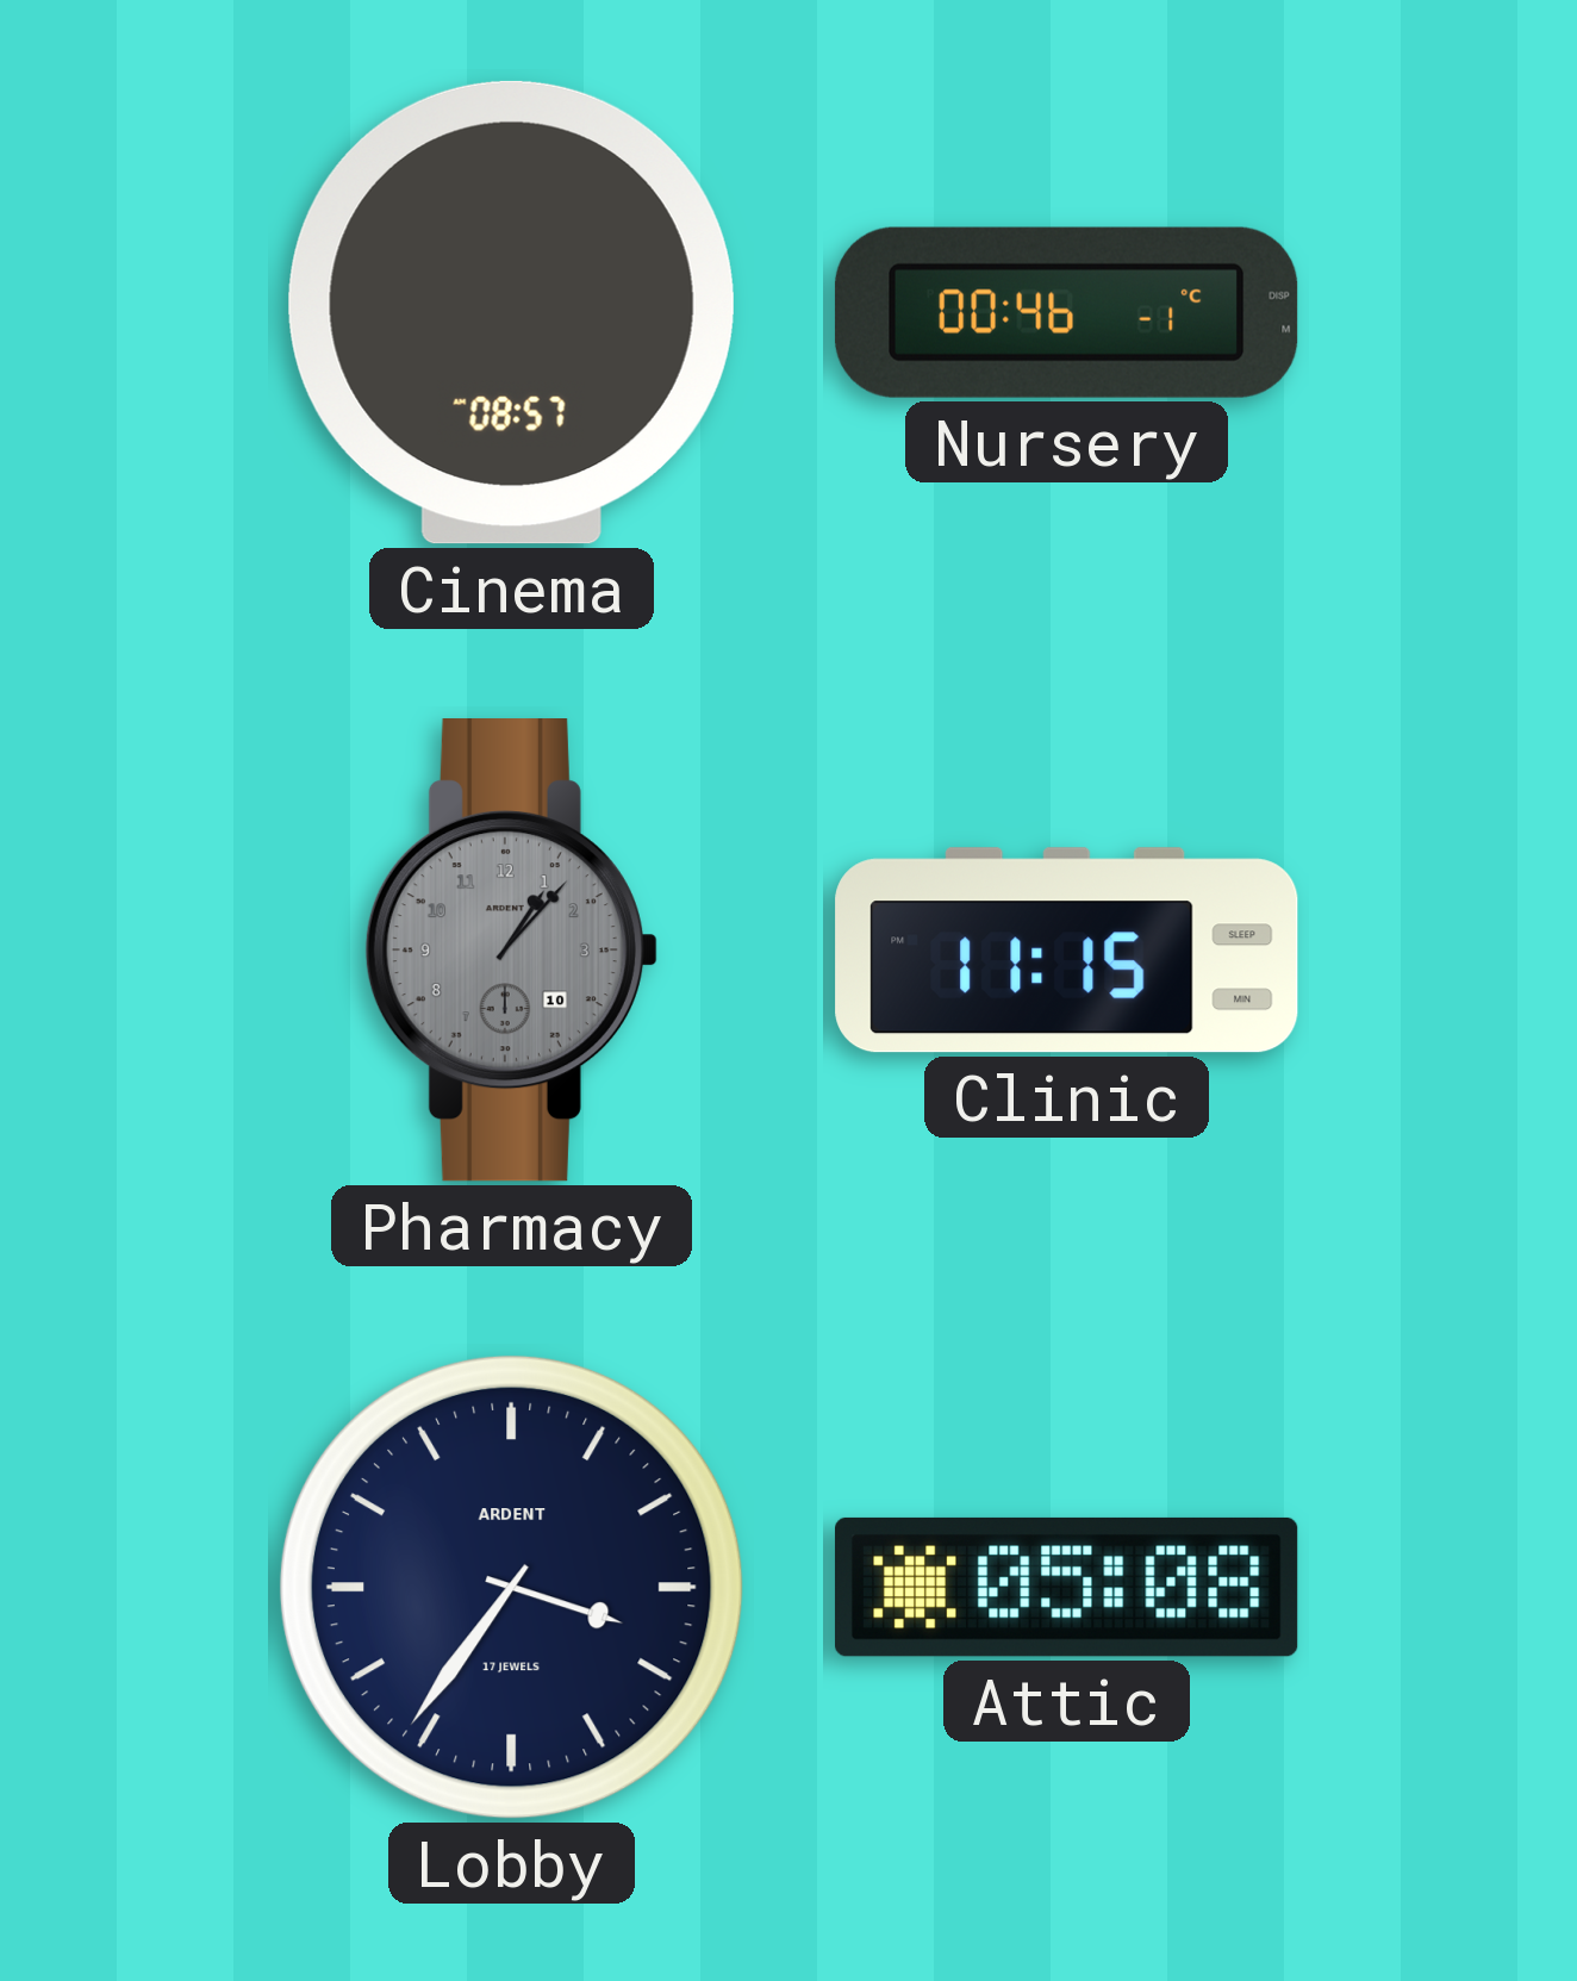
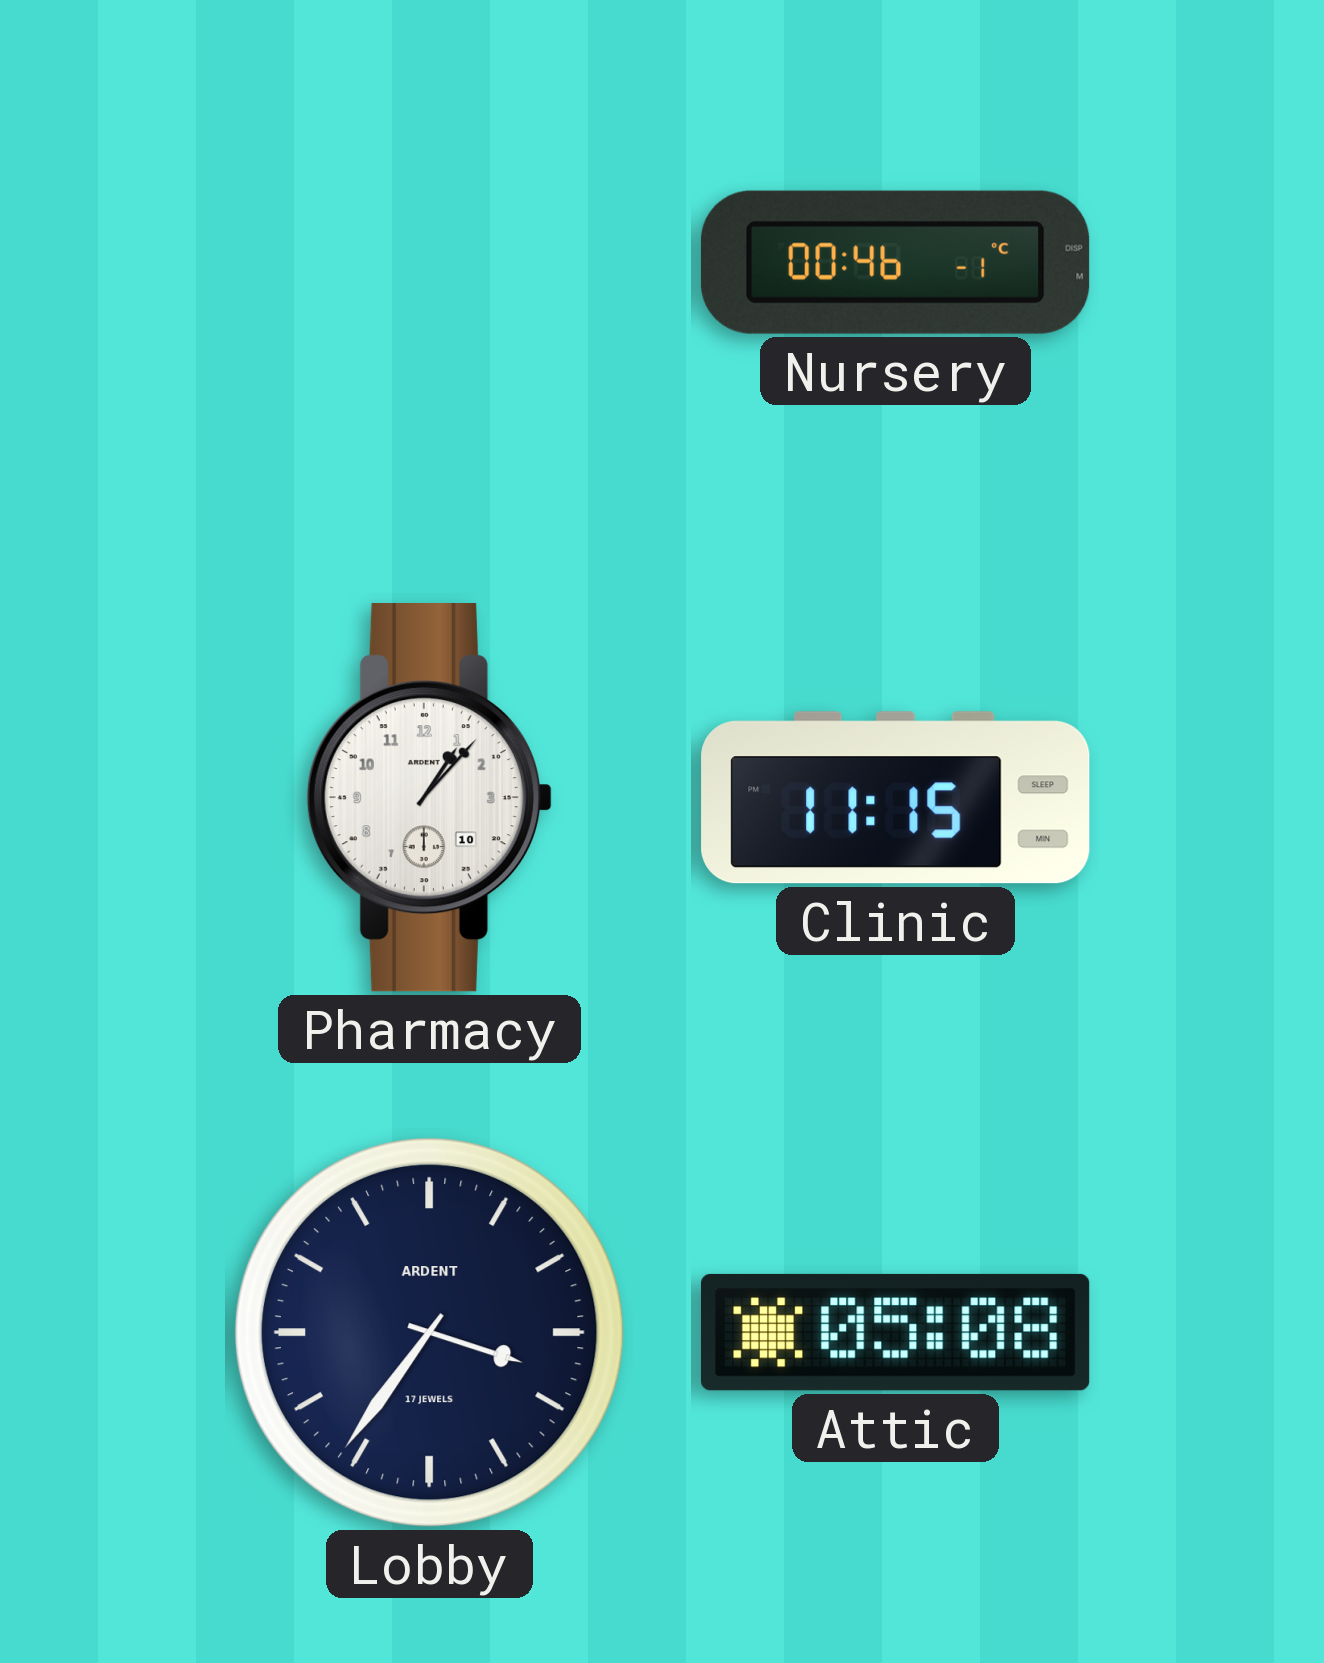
Cinema: 08:57 -> none (511, 312)
Pharmacy dial: grey -> white (429, 798)
